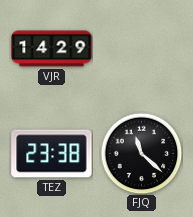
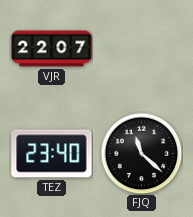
VJR: 14:29 -> 22:07 (52, 49)
TEZ: 23:38 -> 23:40 (52, 154)
